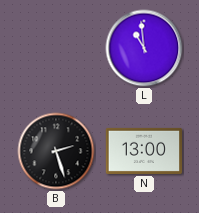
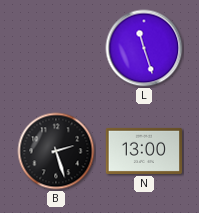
L: 10:59 -> 11:27 (144, 48)
